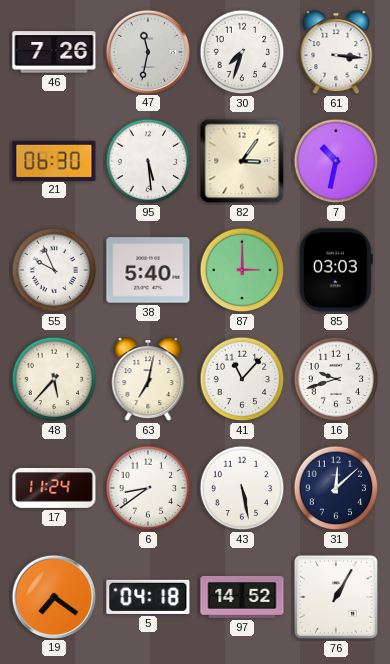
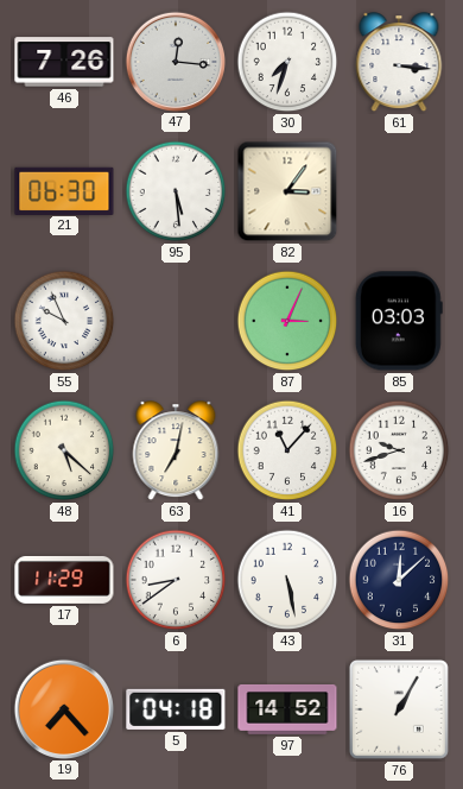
47: 11:32 -> 12:16 (175, 61)
7: 10:32 -> none (336, 161)
38: 5:40 -> none (148, 270)
87: 3:00 -> 3:04 (287, 321)
48: 5:37 -> 5:22 (64, 450)
17: 11:24 -> 11:29 (64, 580)
19: 7:21 -> 7:23 (63, 708)
